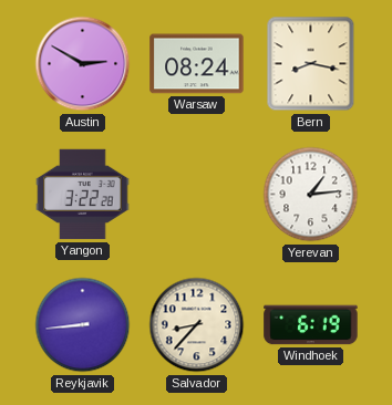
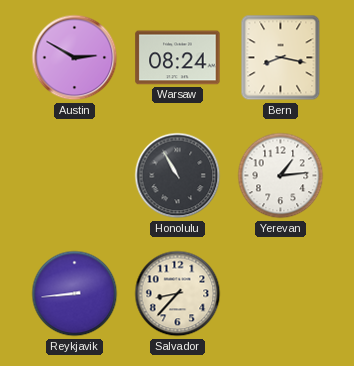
Yangon: 3:22 -> none (83, 195)
Honolulu: none -> 10:55 (178, 176)
Windhoek: 6:19 -> none (311, 325)
